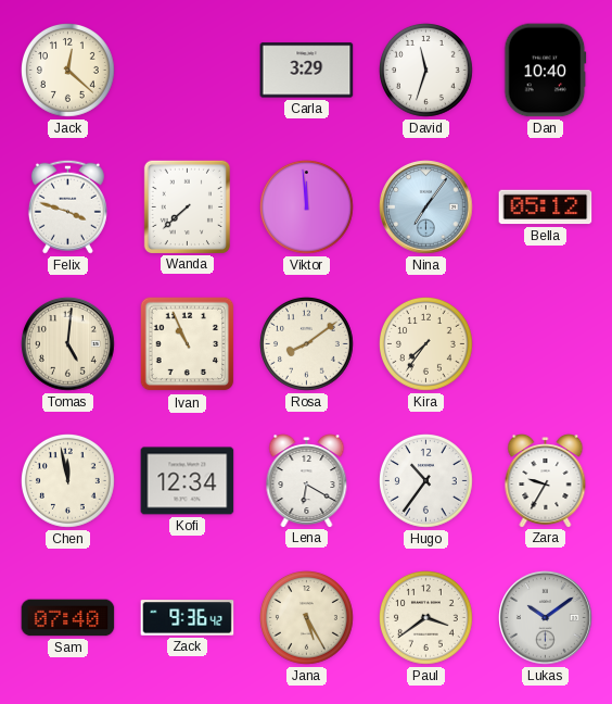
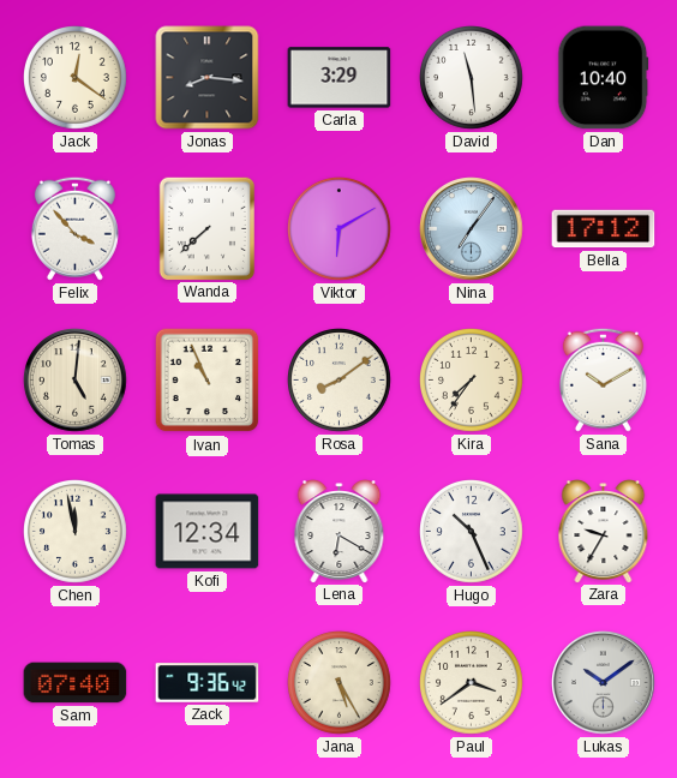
Jack: 12:22 -> 12:21 (76, 78)
Jonas: none -> 8:16 (208, 78)
David: 11:33 -> 11:29 (472, 78)
Felix: 3:48 -> 3:53 (74, 228)
Viktor: 11:59 -> 6:10 (340, 229)
Bella: 05:12 -> 17:12 (604, 229)
Sana: none -> 10:10 (603, 379)
Hugo: 10:36 -> 10:26 (472, 532)
